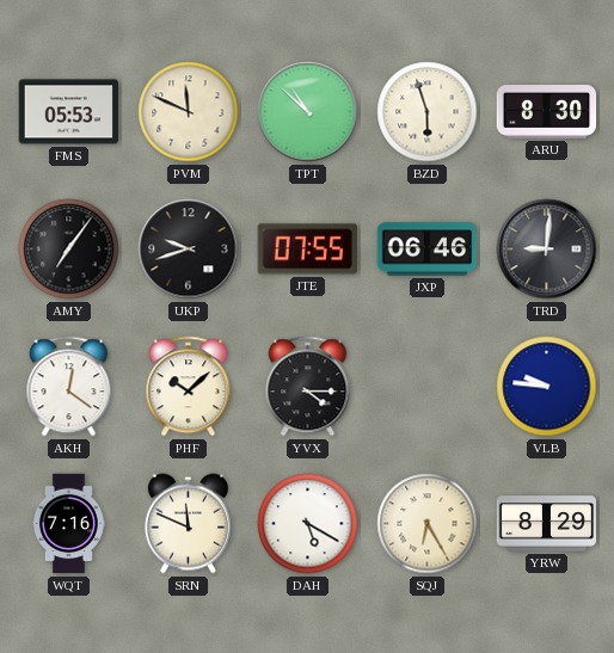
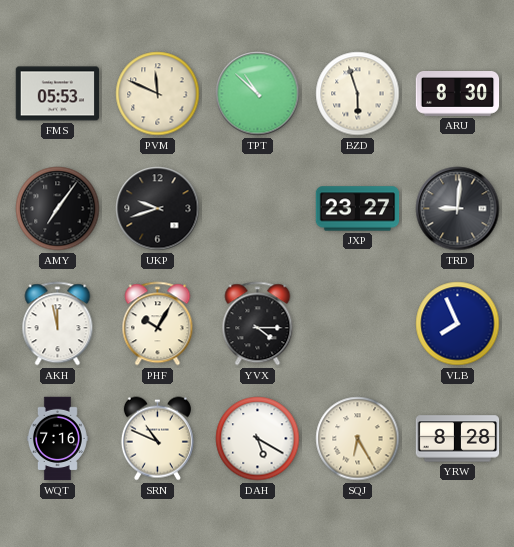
JTE: 07:55 -> none (307, 250)
JXP: 06:46 -> 23:27 (358, 209)
AKH: 12:21 -> 11:58 (58, 324)
PHF: 10:08 -> 10:05 (158, 324)
VLB: 9:46 -> 7:56 (458, 324)
SRN: 11:49 -> 10:49 (157, 439)
YRW: 8:29 -> 8:28 (458, 439)
